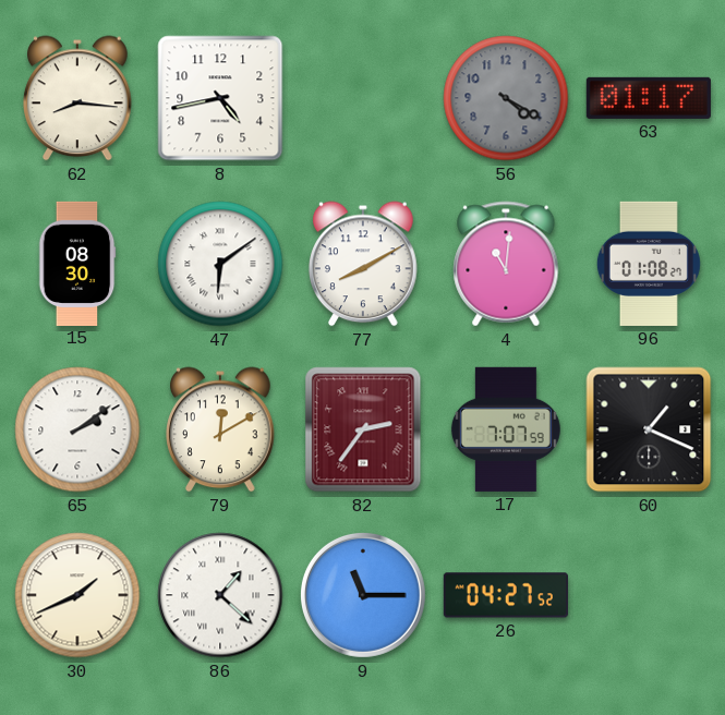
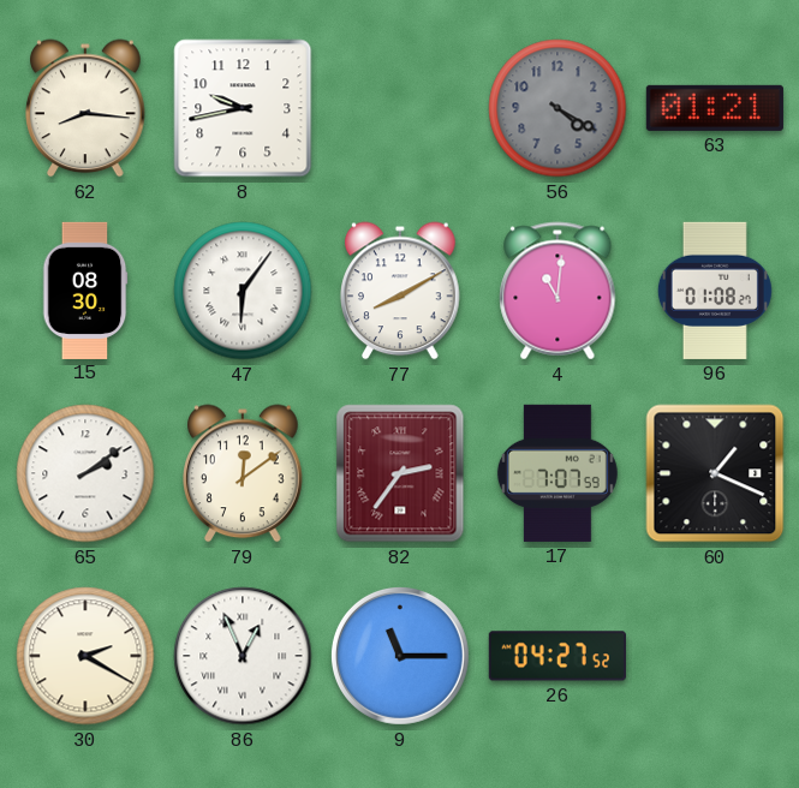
8: 4:43 -> 9:43 (243, 108)
63: 01:17 -> 01:21 (715, 108)
47: 6:09 -> 6:06 (243, 291)
79: 12:10 -> 12:09 (243, 473)
30: 1:41 -> 2:20 (85, 656)
86: 1:22 -> 12:56 (243, 656)
